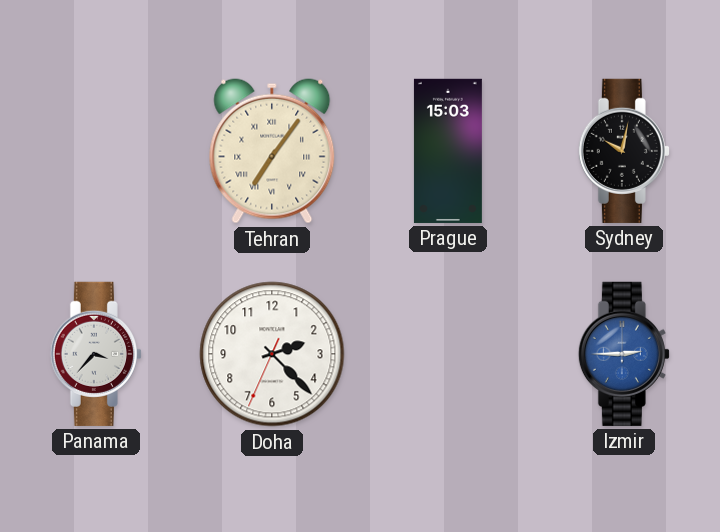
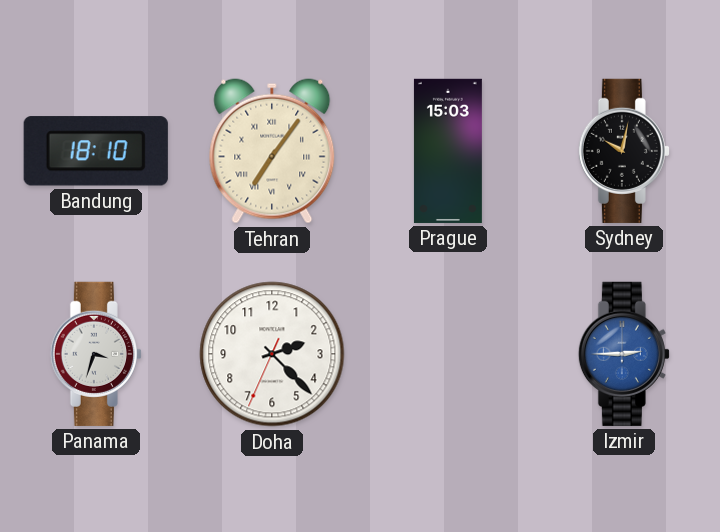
Bandung: none -> 18:10 (96, 151)
Panama: 3:37 -> 3:33 (96, 354)
